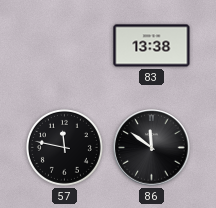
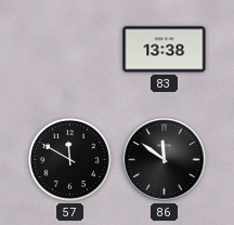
57: 11:47 -> 11:50 (69, 159)
